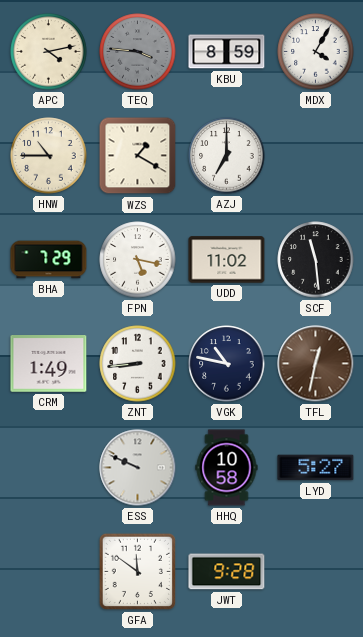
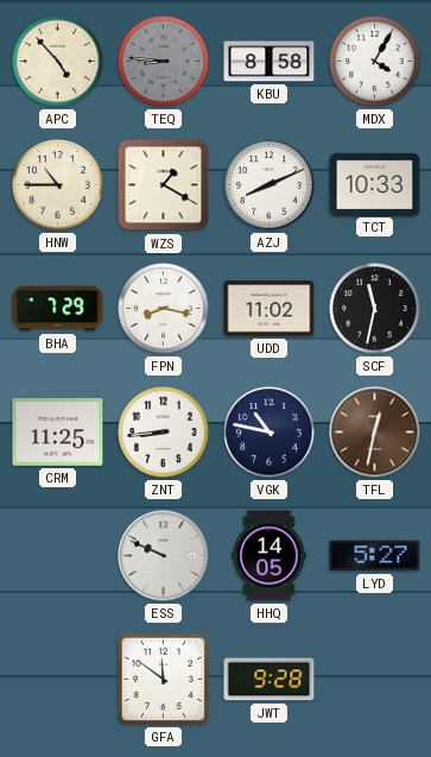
APC: 4:13 -> 4:53 (58, 62)
TEQ: 3:46 -> 8:46 (164, 62)
KBU: 8:59 -> 8:58 (270, 62)
AZJ: 7:00 -> 8:11 (270, 185)
TCT: none -> 10:33 (375, 184)
FPN: 5:17 -> 8:17 (164, 309)
SCF: 11:29 -> 11:32 (375, 309)
CRM: 1:49 -> 11:25 (58, 433)
HHQ: 10:58 -> 14:05 (270, 556)
